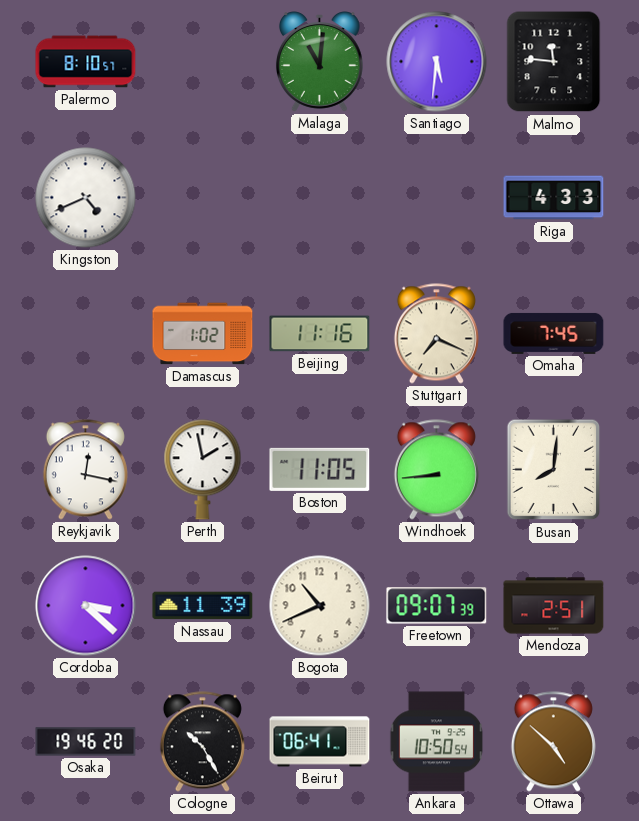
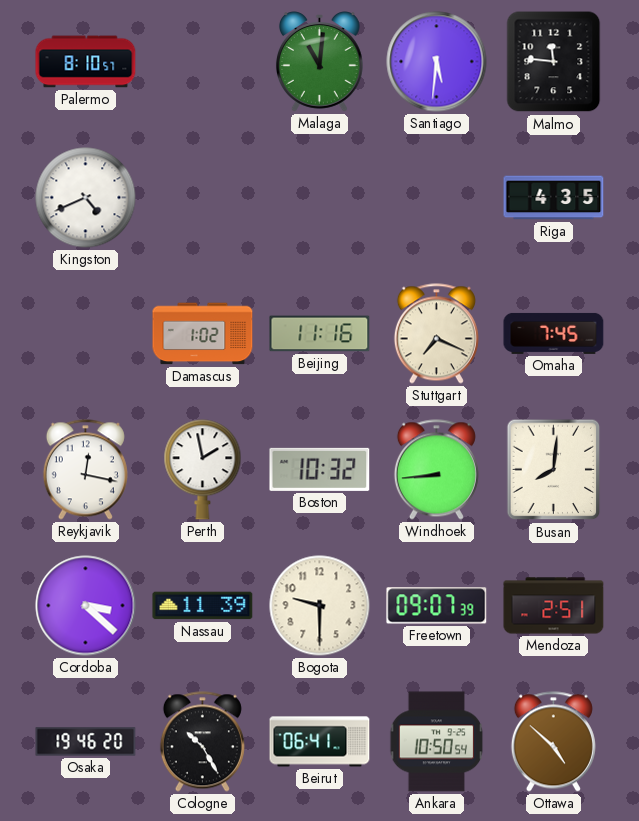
Riga: 4:33 -> 4:35 (554, 198)
Boston: 11:05 -> 10:32 (320, 469)
Bogota: 10:41 -> 9:30 (320, 606)
